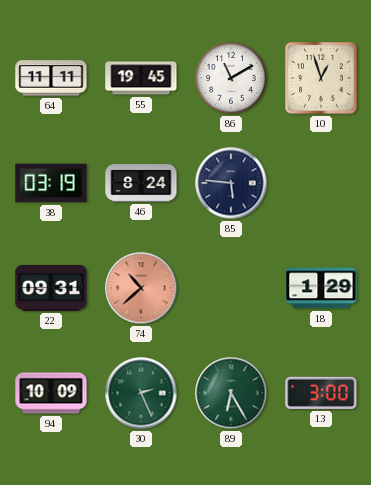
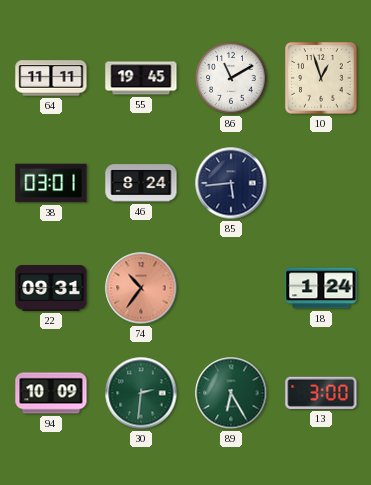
38: 03:19 -> 03:01 (51, 183)
85: 5:46 -> 5:44 (231, 183)
74: 10:38 -> 10:36 (141, 288)
18: 1:29 -> 1:24 (321, 288)
30: 2:26 -> 2:31 (141, 393)
